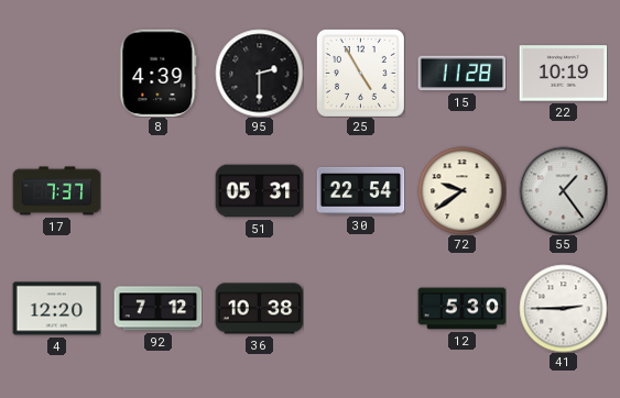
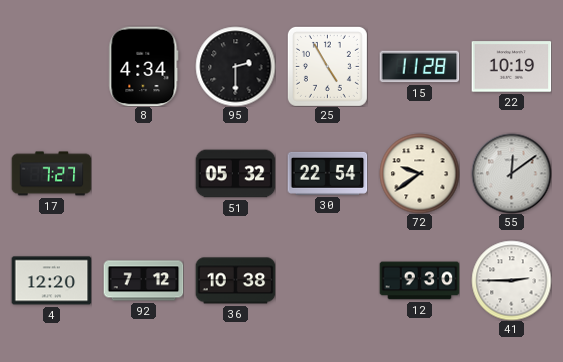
8: 4:39 -> 4:34 (144, 66)
17: 7:37 -> 7:27 (51, 174)
51: 05:31 -> 05:32 (235, 174)
55: 1:24 -> 12:09 (511, 173)
12: 5:30 -> 9:30 (419, 281)
